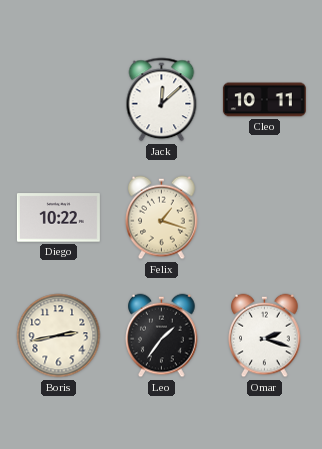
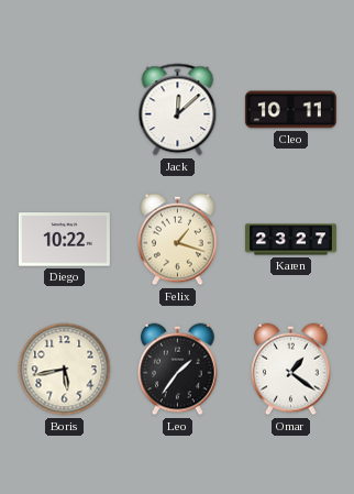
Karen: none -> 23:27 (290, 240)
Boris: 2:43 -> 5:43 (65, 370)
Omar: 2:18 -> 1:21 (291, 370)
